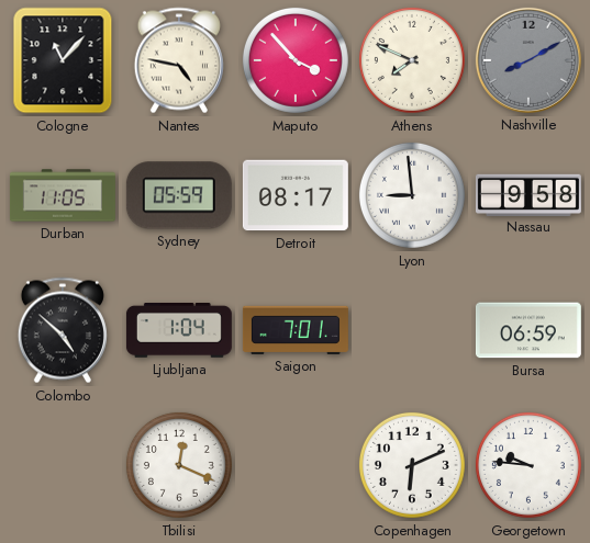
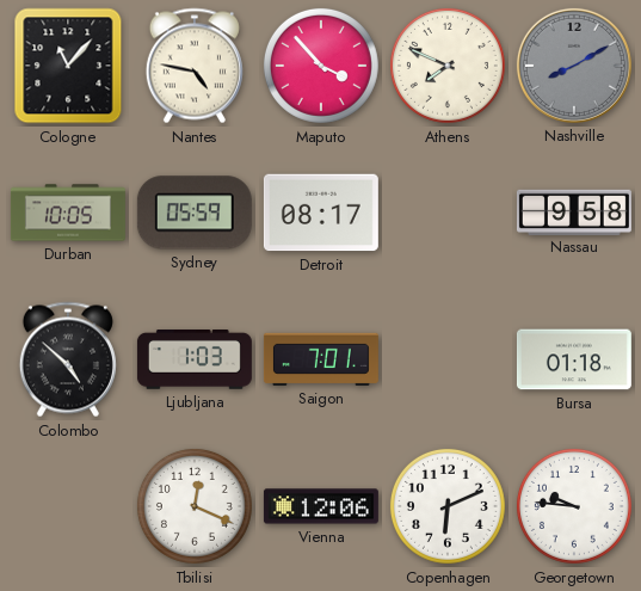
Durban: 11:05 -> 10:05 (68, 213)
Lyon: 8:59 -> none (412, 195)
Ljubljana: 1:04 -> 1:03 (195, 361)
Bursa: 06:59 -> 01:18 (574, 359)
Vienna: none -> 12:06 (321, 506)
